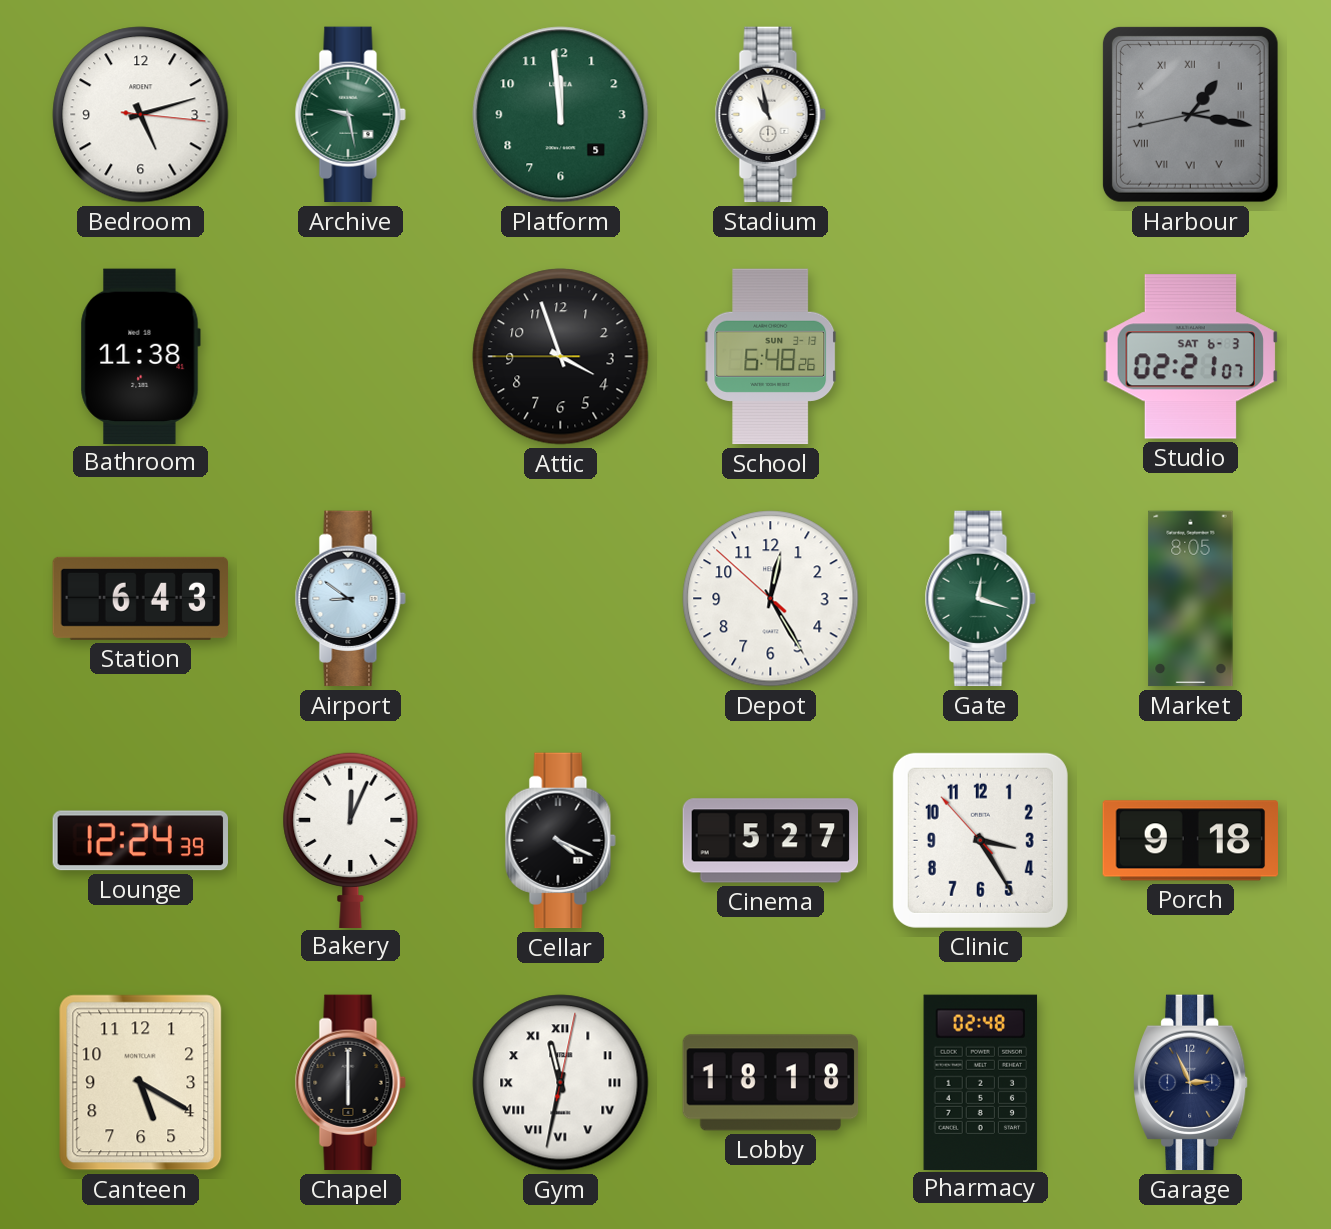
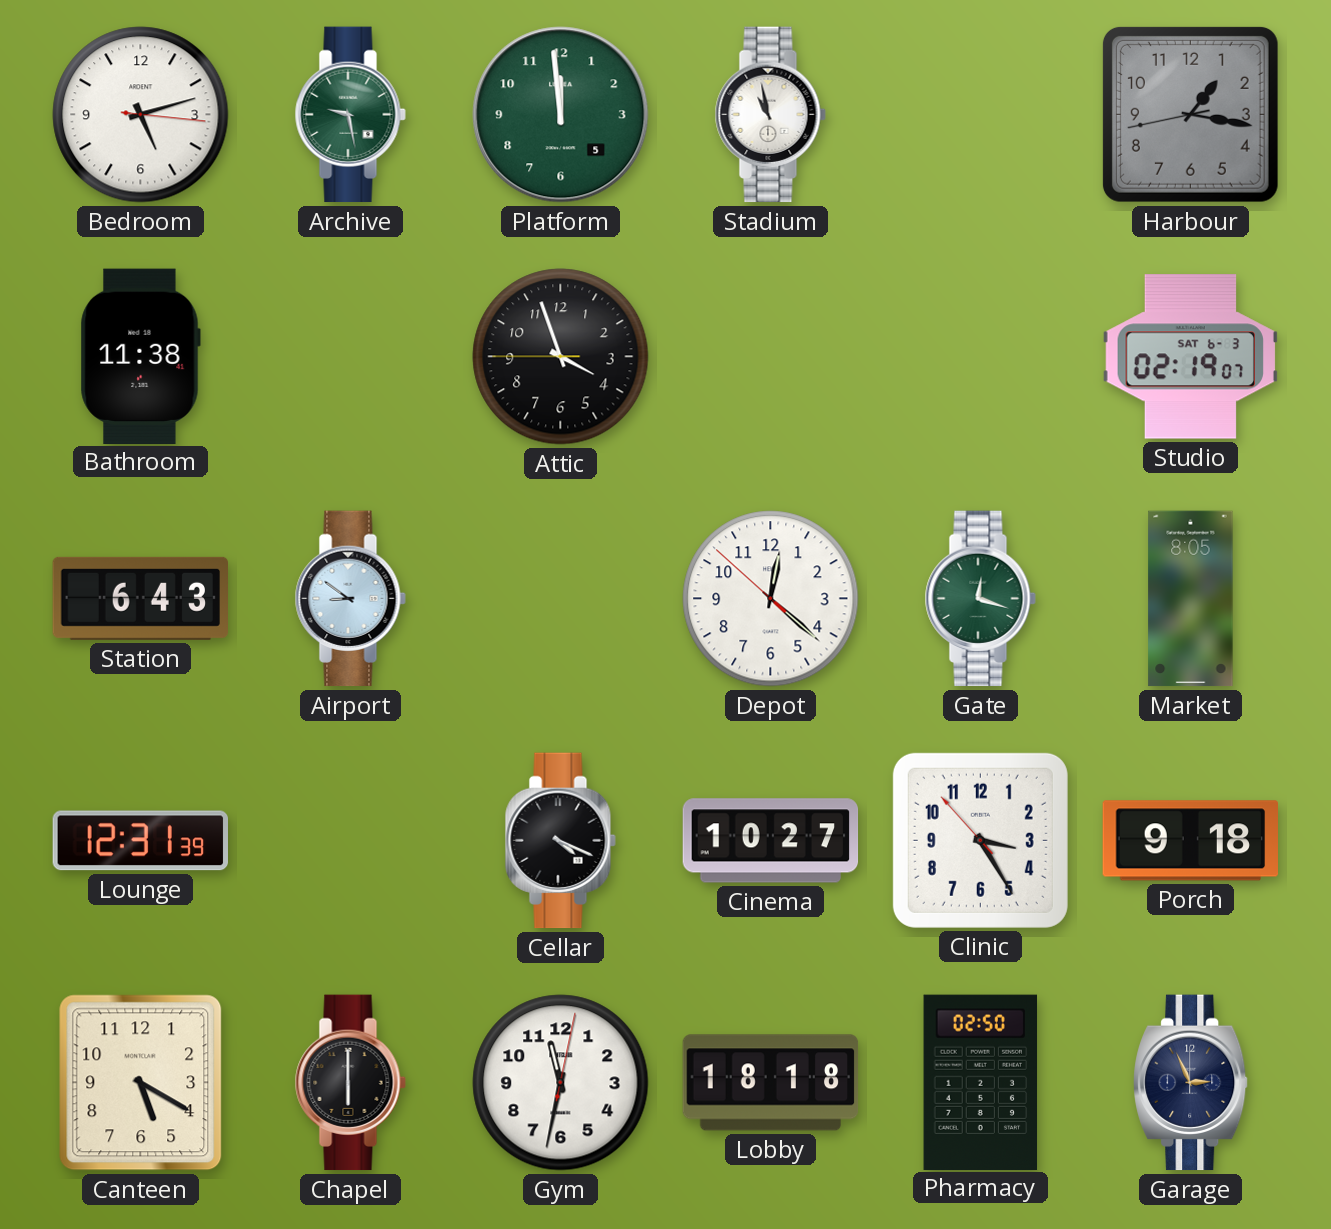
Harbour numerals: Roman -> Arabic (1190, 114)
School: 6:48 -> none (771, 357)
Studio: 02:21 -> 02:19 (1190, 357)
Depot: 12:24 -> 12:21 (771, 599)
Lounge: 12:24 -> 12:31 (140, 841)
Bakery: 12:04 -> none (351, 839)
Cinema: 5:27 -> 10:27 (771, 841)
Gym numerals: Roman -> Arabic (561, 1083)
Pharmacy: 02:48 -> 02:50 (981, 1082)
